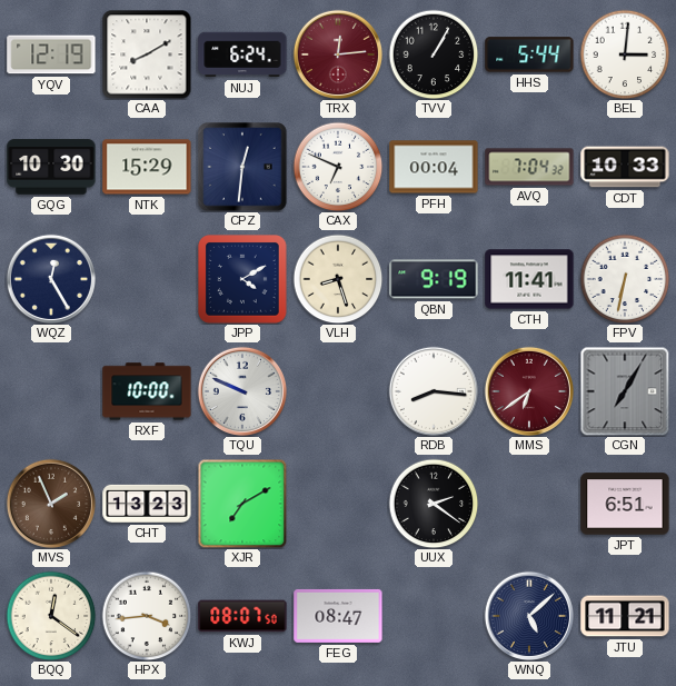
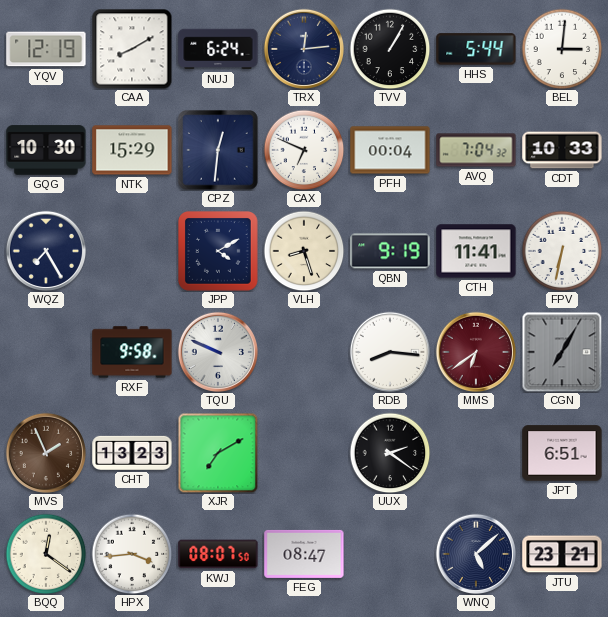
TRX dial: burgundy -> navy (303, 48)
WQZ: 12:25 -> 7:25 (45, 250)
RXF: 10:00 -> 9:58 (132, 352)
JTU: 11:21 -> 23:21 (562, 554)
